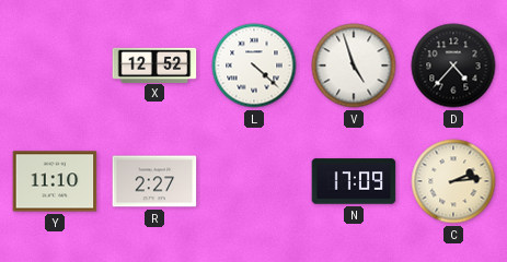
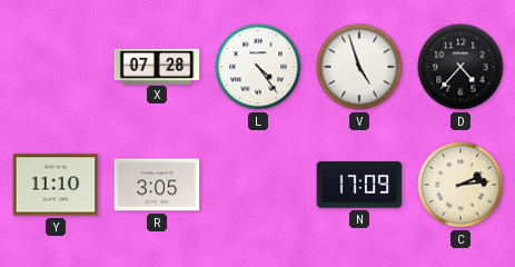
X: 12:52 -> 07:28 (157, 66)
L: 4:22 -> 4:24 (258, 67)
R: 2:27 -> 3:05 (157, 185)
